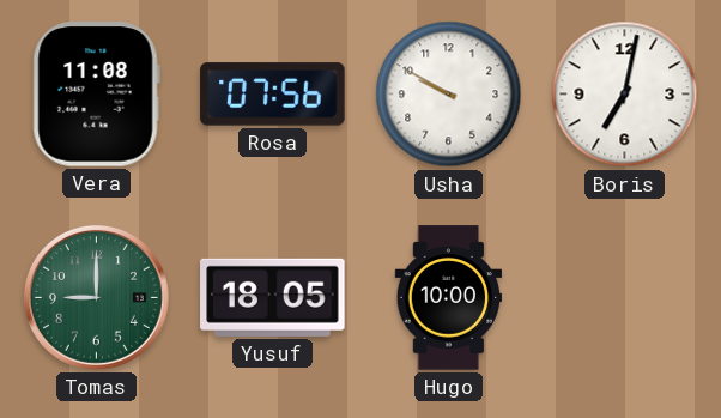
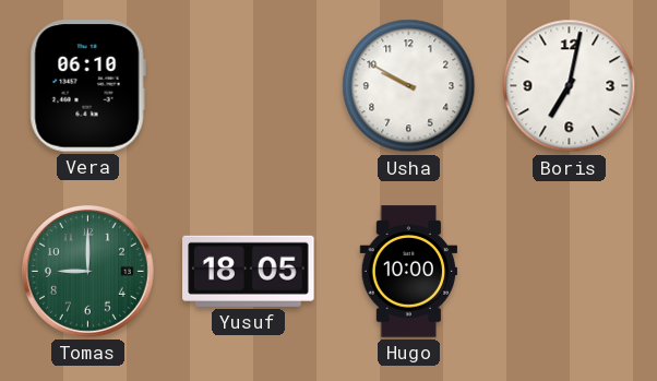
Vera: 11:08 -> 06:10 (87, 86)
Rosa: 07:56 -> none (273, 95)
